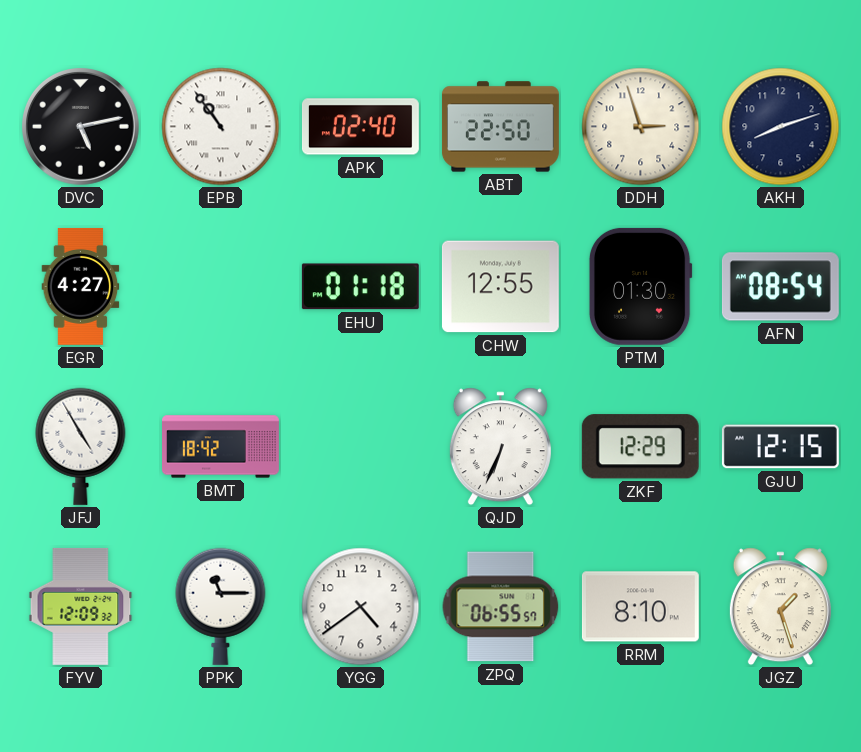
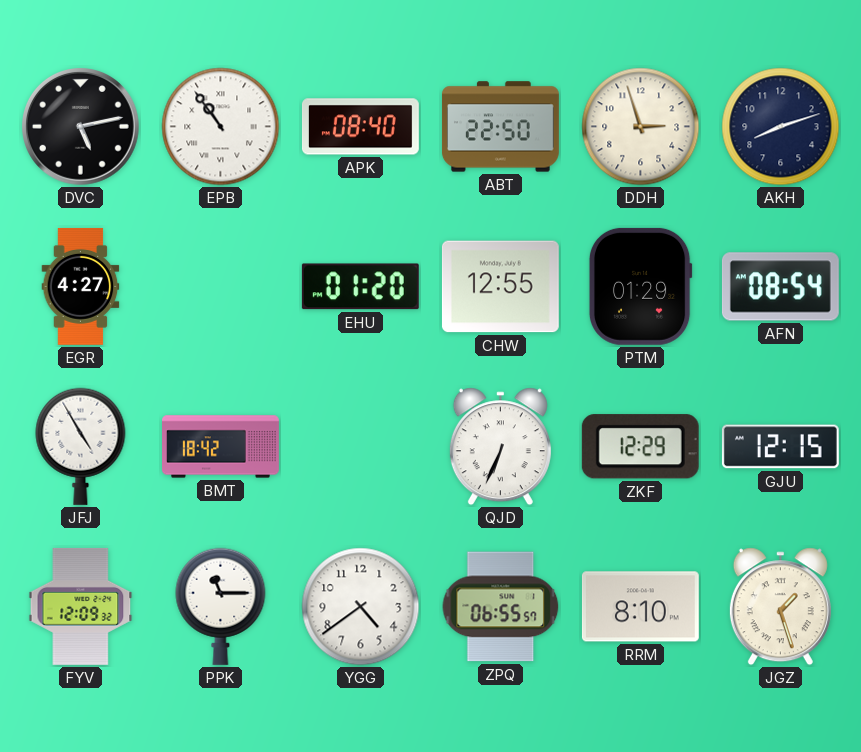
APK: 02:40 -> 08:40 (360, 127)
EHU: 01:18 -> 01:20 (360, 287)
PTM: 01:30 -> 01:29 (640, 286)
